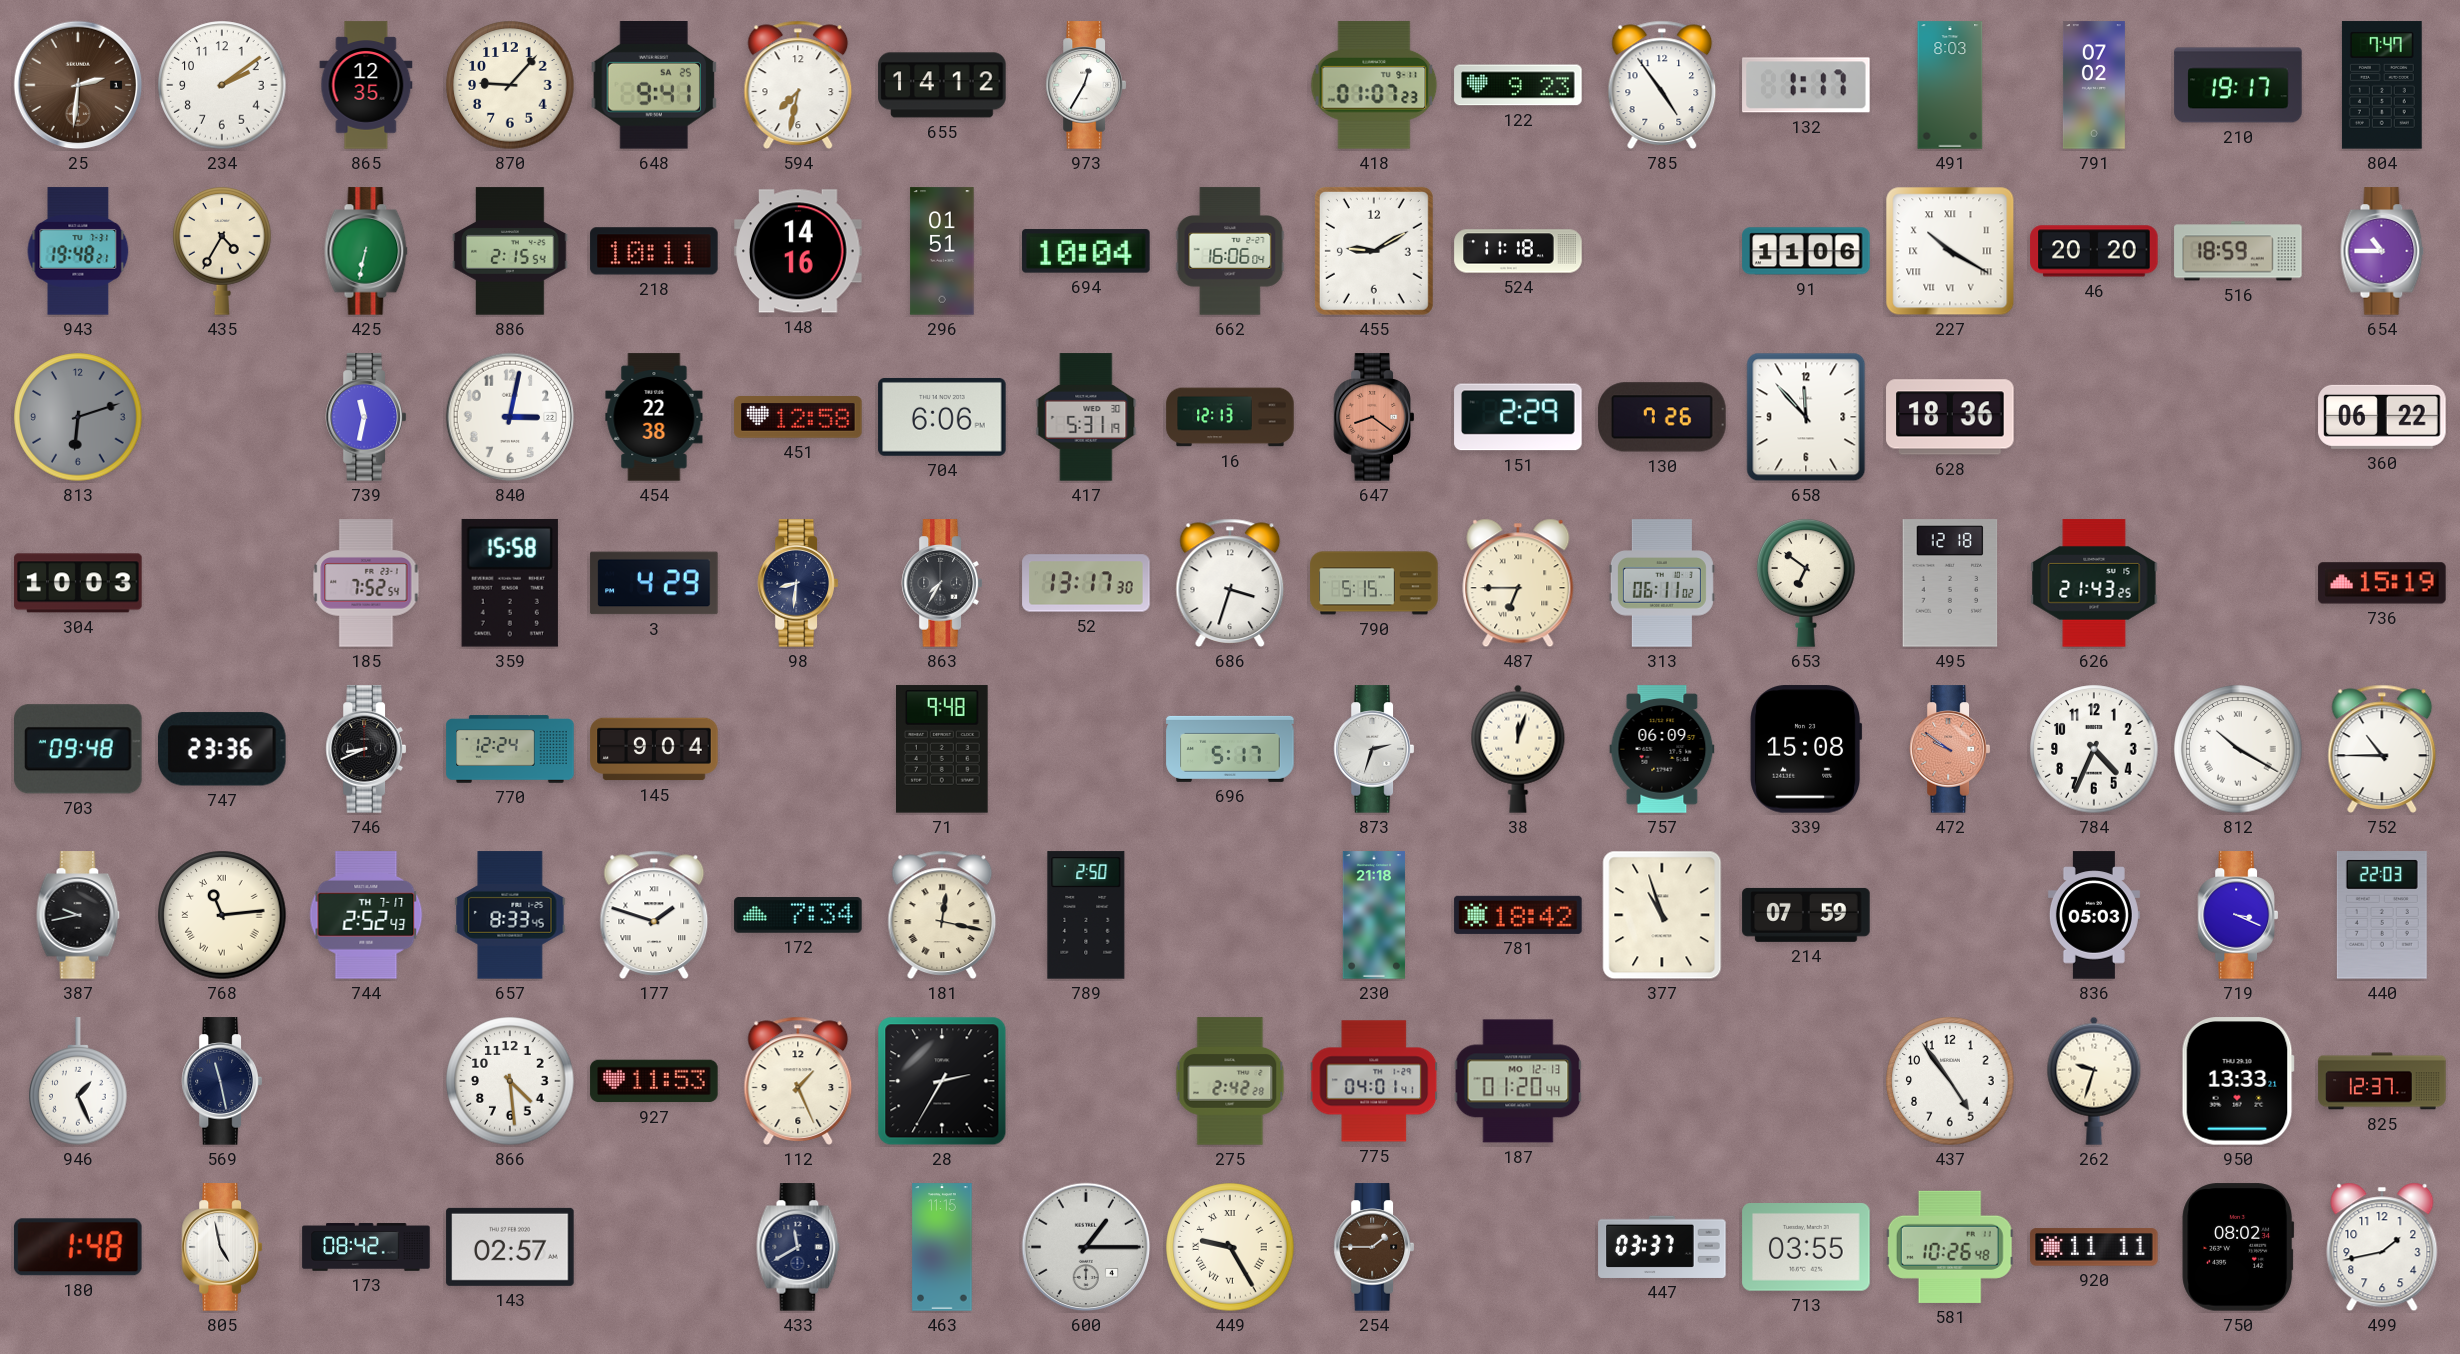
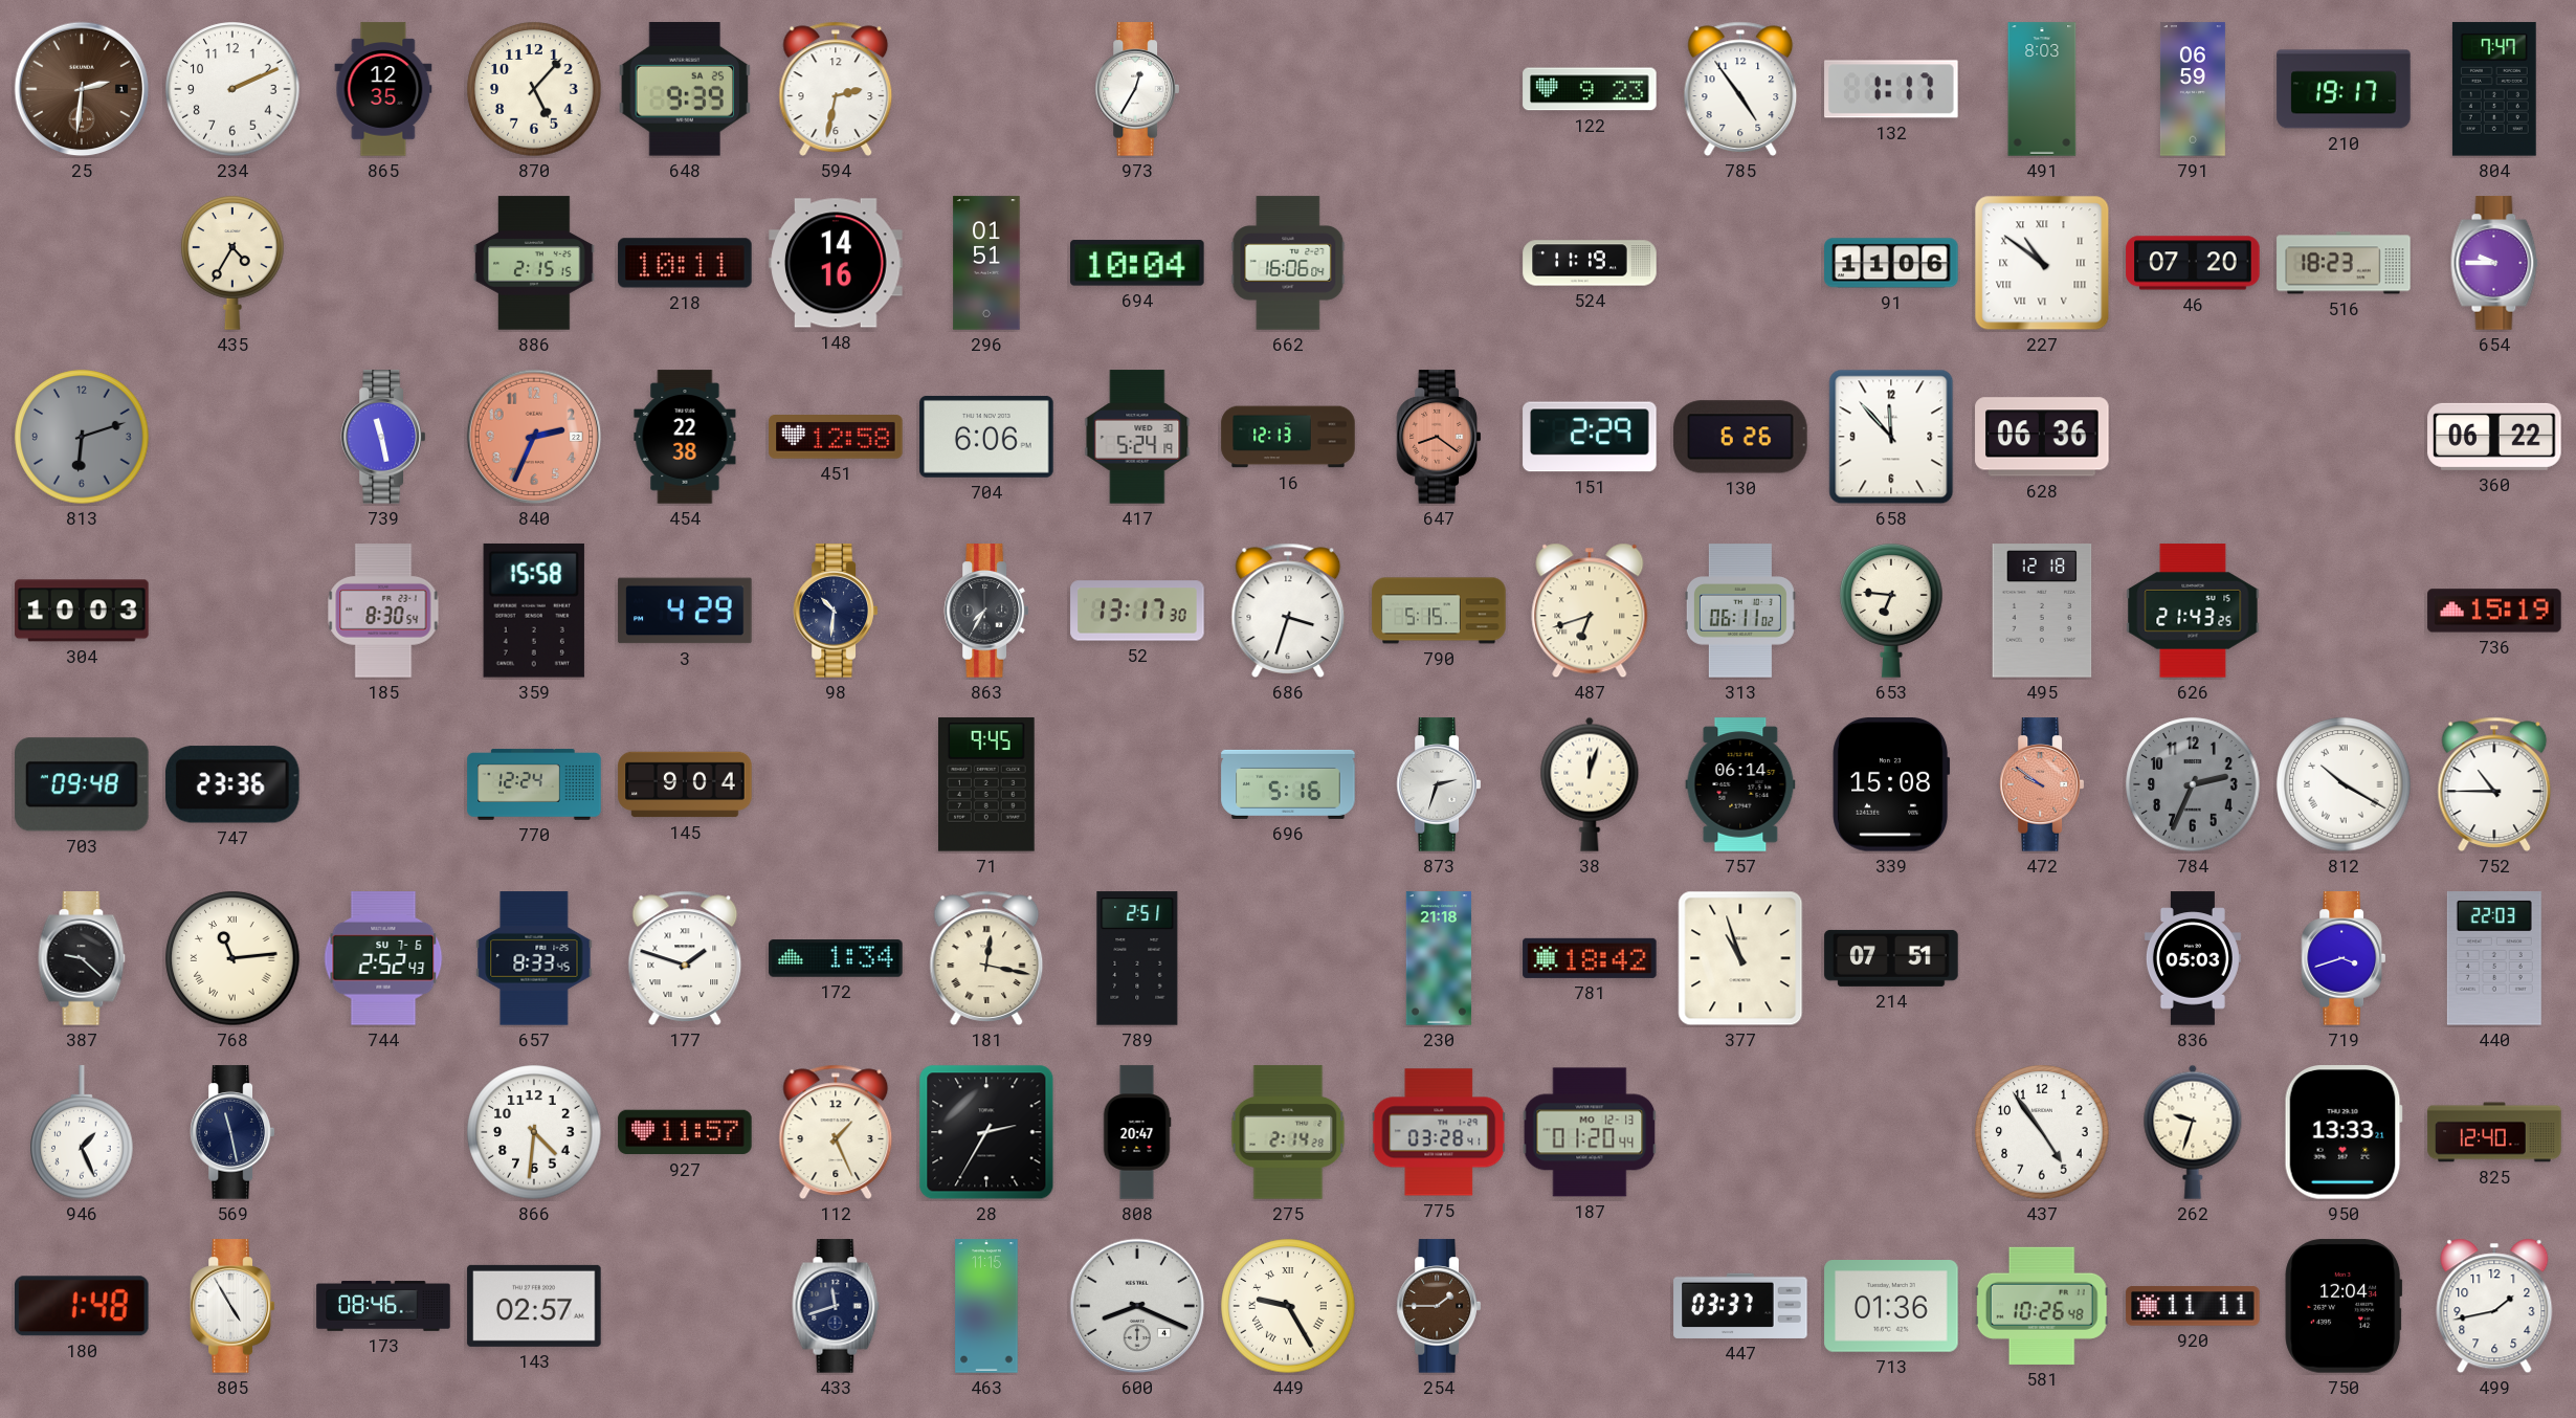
234: 2:09 -> 2:11 (232, 89)
870: 9:07 -> 5:07 (534, 89)
648: 9:41 -> 9:39 (685, 90)
594: 7:32 -> 2:32 (836, 89)
655: 14:12 -> none (942, 85)
418: 01:07 -> none (1374, 85)
791: 07:02 -> 06:59 (2193, 89)
943: 19:48 -> none (78, 251)
425: 6:32 -> none (366, 251)
886: 2:15:54 -> 2:15:15 (534, 263)
455: 9:10 -> none (1374, 251)
524: 11:18 -> 11:19 (1590, 263)
227: 10:20 -> 10:51 (2042, 263)
46: 20:20 -> 07:20 (2193, 263)
516: 18:59 -> 18:23 (2344, 263)
654: 10:45 -> 9:45 (2494, 263)
739: 11:32 -> 11:28 (382, 437)
840: 3:02 -> 2:34 (534, 437)
840 dial: white -> salmon (534, 437)
417: 5:31 -> 5:24 (1137, 437)
130: 7:26 -> 6:26 (1740, 437)
628: 18:36 -> 06:36 (2042, 437)
185: 7:52 -> 8:30 (383, 611)
98: 8:31 -> 10:31 (835, 611)
487: 6:45 -> 6:42 (1590, 611)
653: 6:51 -> 6:46 (1891, 611)
746: 8:41 -> none (365, 749)
71: 9:48 -> 9:45 (987, 784)
696: 5:17 -> 5:16 (1288, 784)
757: 06:09 -> 06:14 (1740, 784)
784: 4:34 -> 2:34 (2193, 784)
784 dial: white -> grey (2193, 784)
387: 9:43 -> 9:22 (82, 958)
744 date: TH 7-17 -> SU 7-6 (383, 958)
172: 7:34 -> 1:34 (836, 958)
789: 2:50 -> 2:51 (1137, 958)
214: 07:59 -> 07:51 (1891, 958)
719: 3:19 -> 3:42 (2342, 958)
866: 4:29 -> 4:31 (534, 1132)
927: 11:53 -> 11:57 (685, 1132)
808: none -> 20:47 (1137, 1132)
275: 2:42 -> 2:14 (1288, 1132)
775: 04:01 -> 03:28 (1439, 1132)
825: 12:37 -> 12:40 (2494, 1132)
805: 4:58 -> 4:55 (231, 1306)
173: 08:42 -> 08:46 (383, 1306)
433: 11:40 -> 11:42 (836, 1306)
600: 1:15 -> 8:19 (1137, 1306)
713: 03:55 -> 01:36 (1891, 1307)
750: 08:02 -> 12:04 (2344, 1306)
